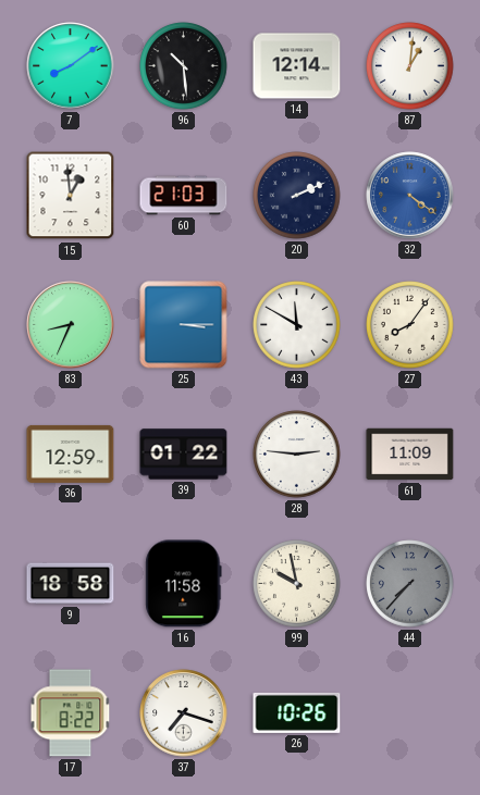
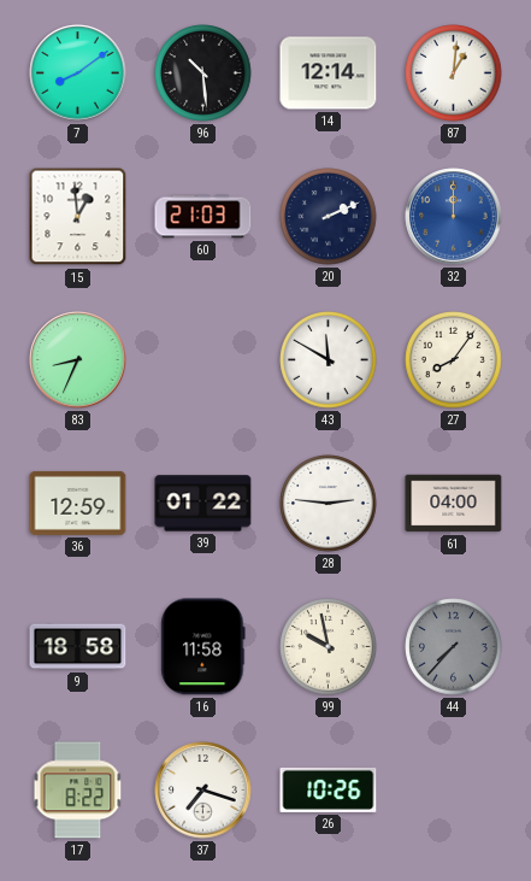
32: 4:21 -> 12:00 (454, 217)
25: 3:15 -> none (184, 325)
61: 11:09 -> 04:00 (454, 504)
